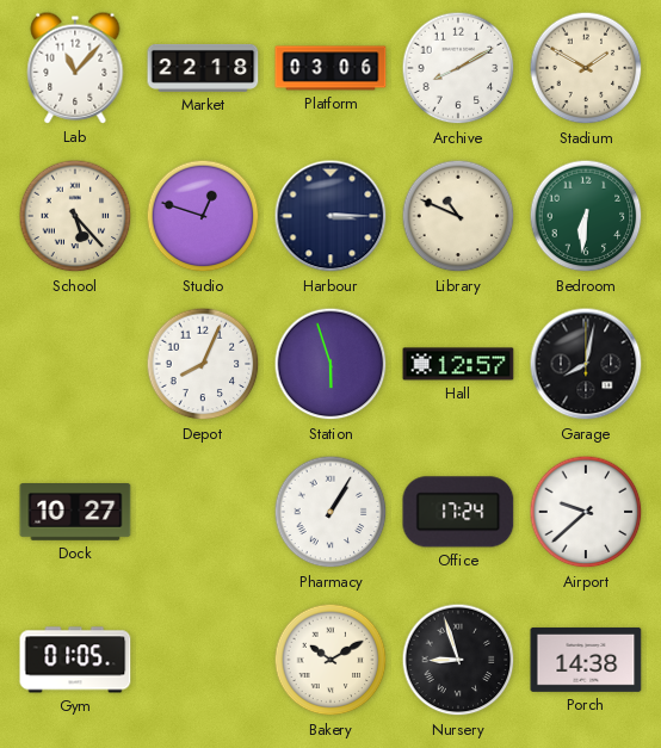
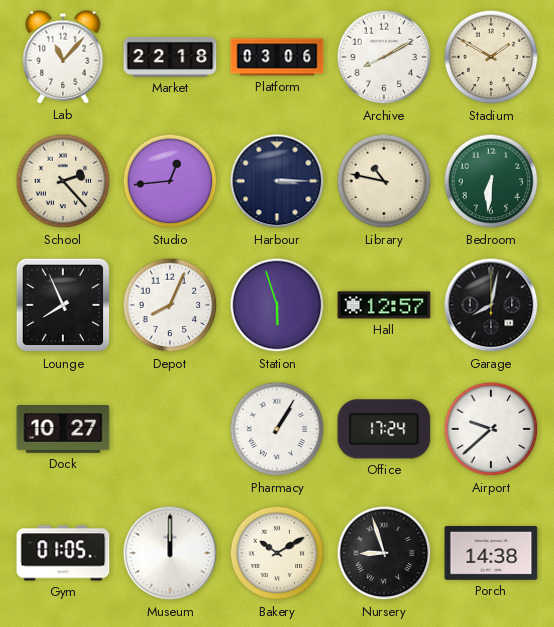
School: 5:23 -> 2:23 (63, 181)
Studio: 12:48 -> 12:44 (170, 181)
Library: 10:49 -> 10:47 (384, 181)
Lounge: none -> 7:56 (63, 305)
Museum: none -> 12:00 (170, 553)
